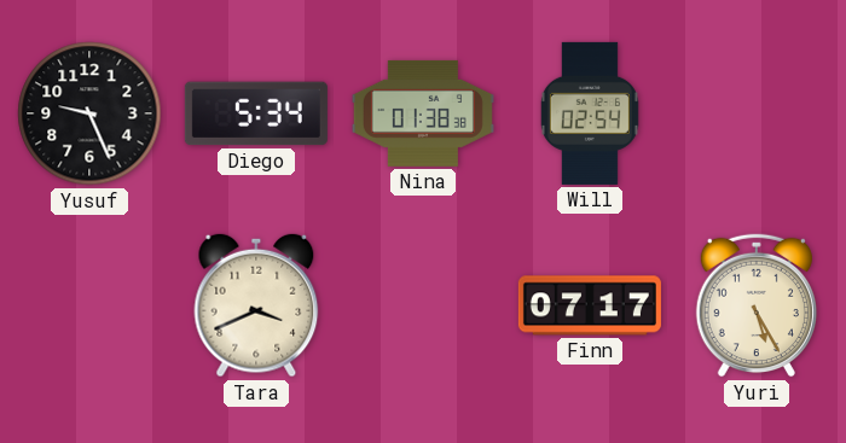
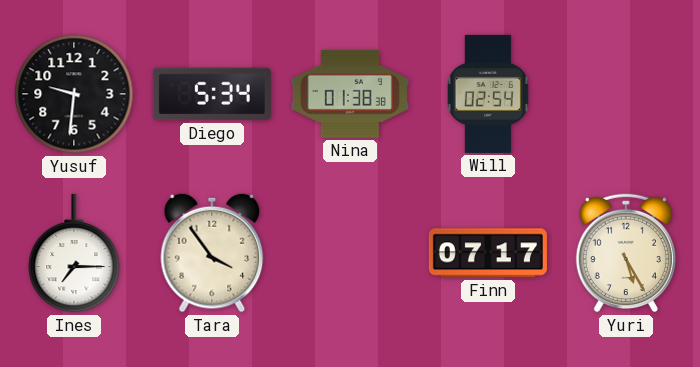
Yusuf: 9:26 -> 9:31 (74, 94)
Ines: none -> 7:15 (74, 253)
Tara: 3:41 -> 3:54 (212, 253)
